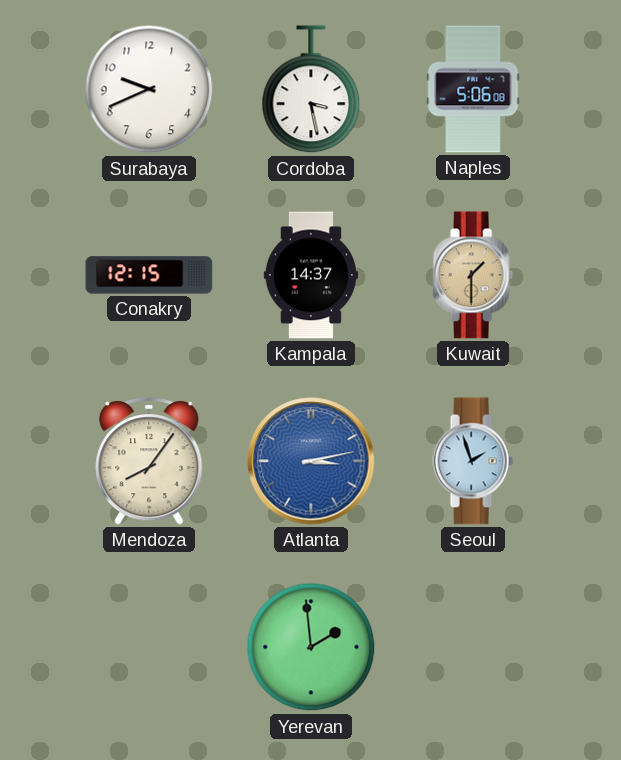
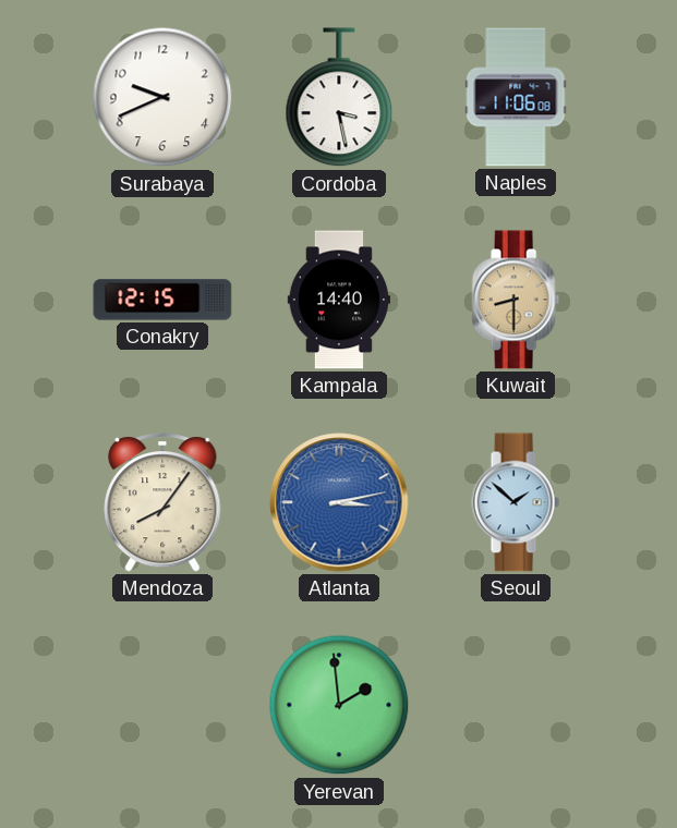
Naples: 5:06 -> 11:06 (516, 97)
Kampala: 14:37 -> 14:40 (338, 300)
Kuwait: 1:30 -> 8:30 (516, 300)
Seoul: 1:57 -> 1:52 (516, 502)
